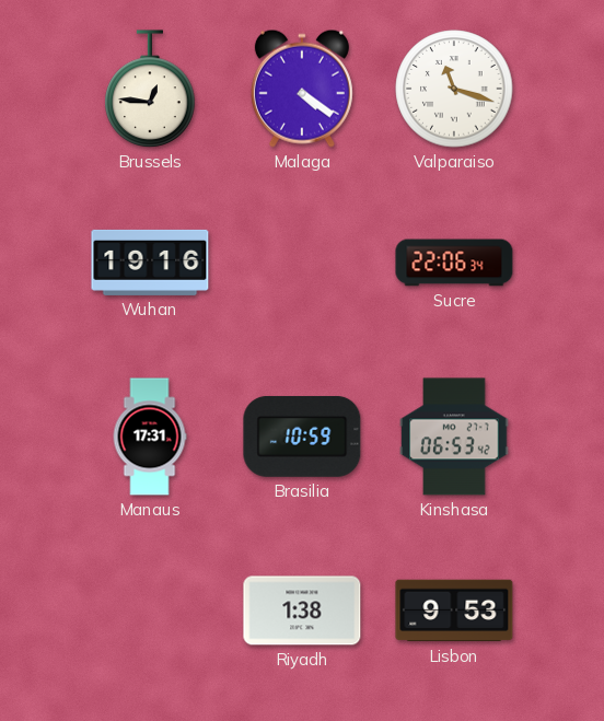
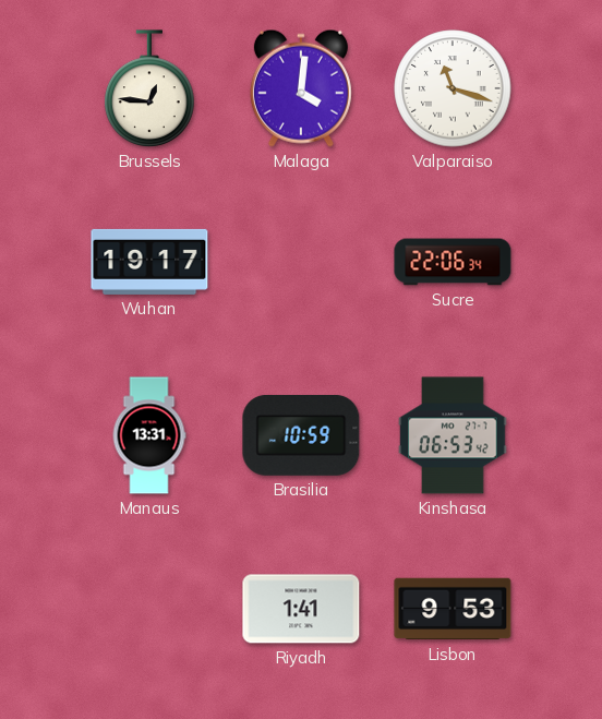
Malaga: 4:21 -> 4:01 (301, 88)
Wuhan: 19:16 -> 19:17 (149, 262)
Manaus: 17:31 -> 13:31 (149, 435)
Riyadh: 1:38 -> 1:41 (301, 609)
